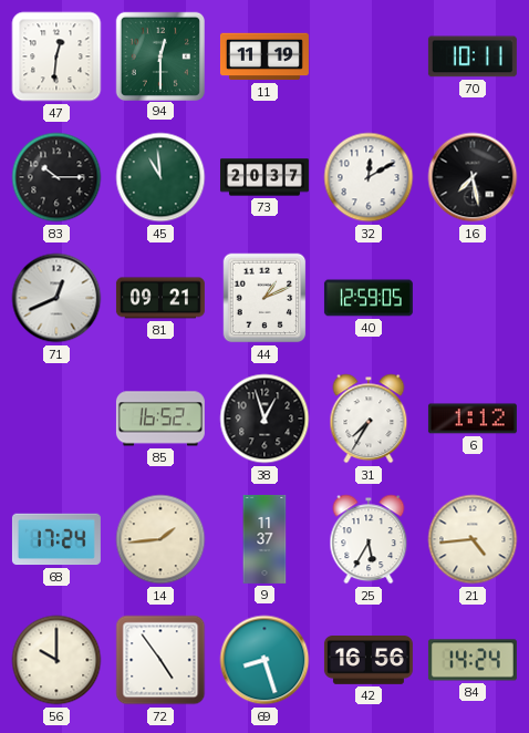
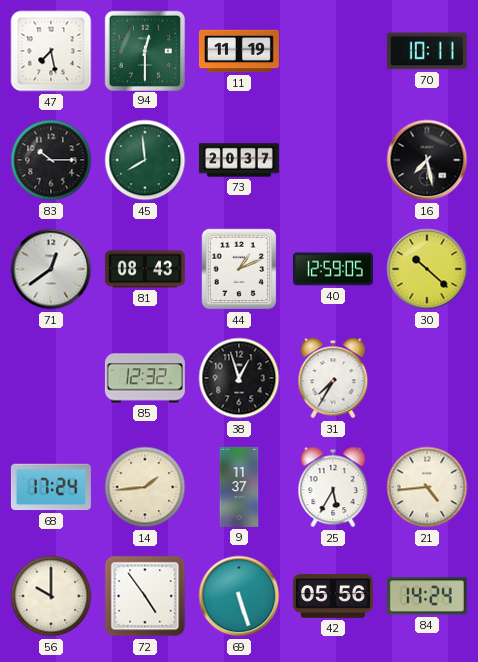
47: 12:31 -> 7:28 (51, 51)
45: 10:59 -> 7:59 (145, 160)
32: 12:10 -> none (369, 177)
71: 12:41 -> 12:39 (51, 269)
81: 09:21 -> 08:43 (145, 269)
30: none -> 10:22 (427, 269)
85: 16:52 -> 12:32 (145, 378)
6: 1:12 -> none (473, 419)
69: 8:27 -> 5:27 (239, 596)
42: 16:56 -> 05:56 (333, 597)
